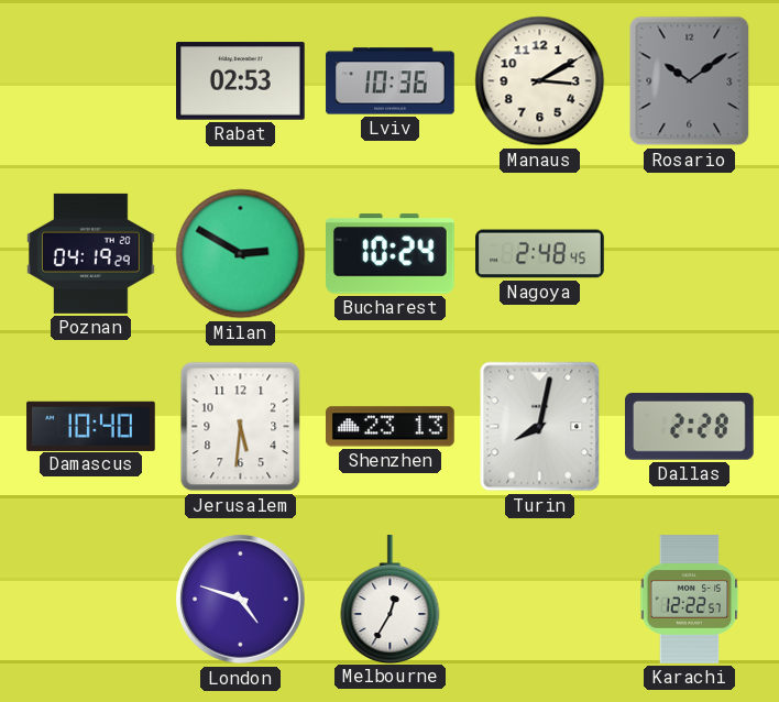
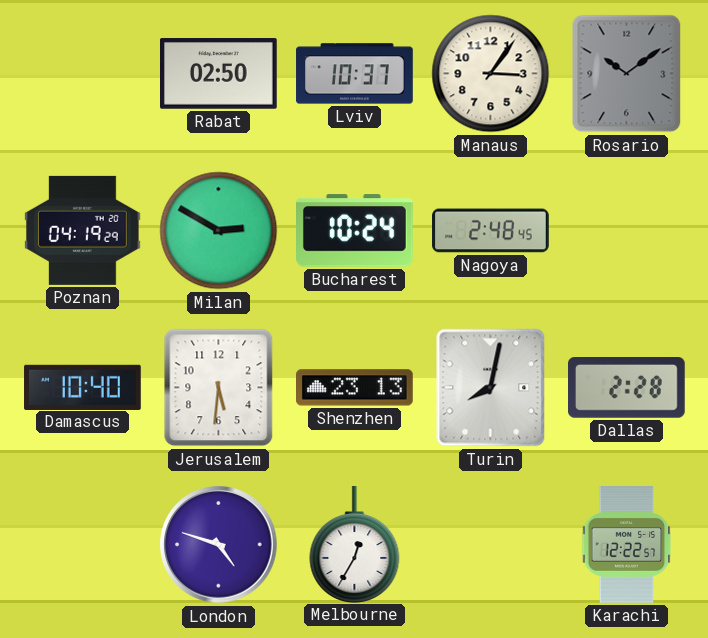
Rabat: 02:53 -> 02:50 (219, 74)
Lviv: 10:36 -> 10:37 (355, 74)
Manaus: 3:10 -> 3:06 (491, 74)
